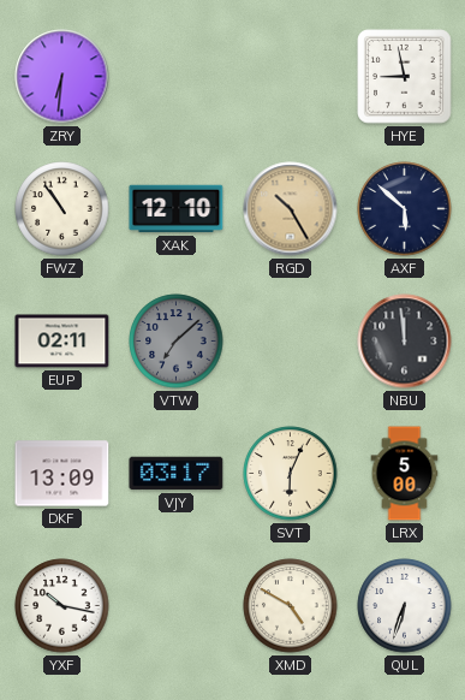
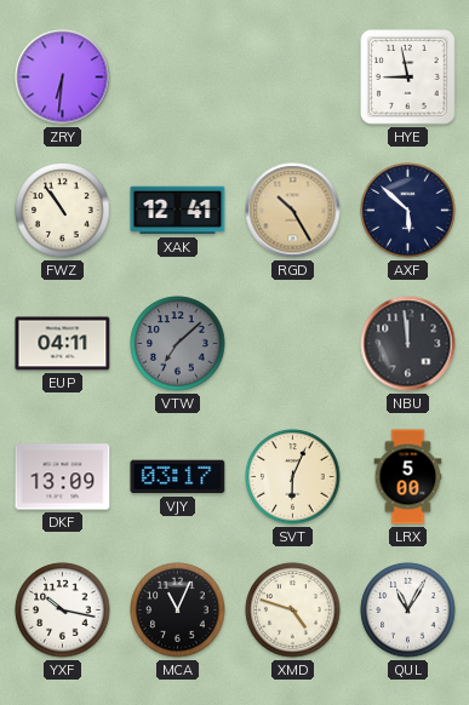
XAK: 12:10 -> 12:41 (178, 211)
EUP: 02:11 -> 04:11 (63, 344)
MCA: none -> 11:04 (178, 611)
XMD: 4:50 -> 4:48 (293, 611)
QUL: 6:33 -> 11:05 (408, 611)
